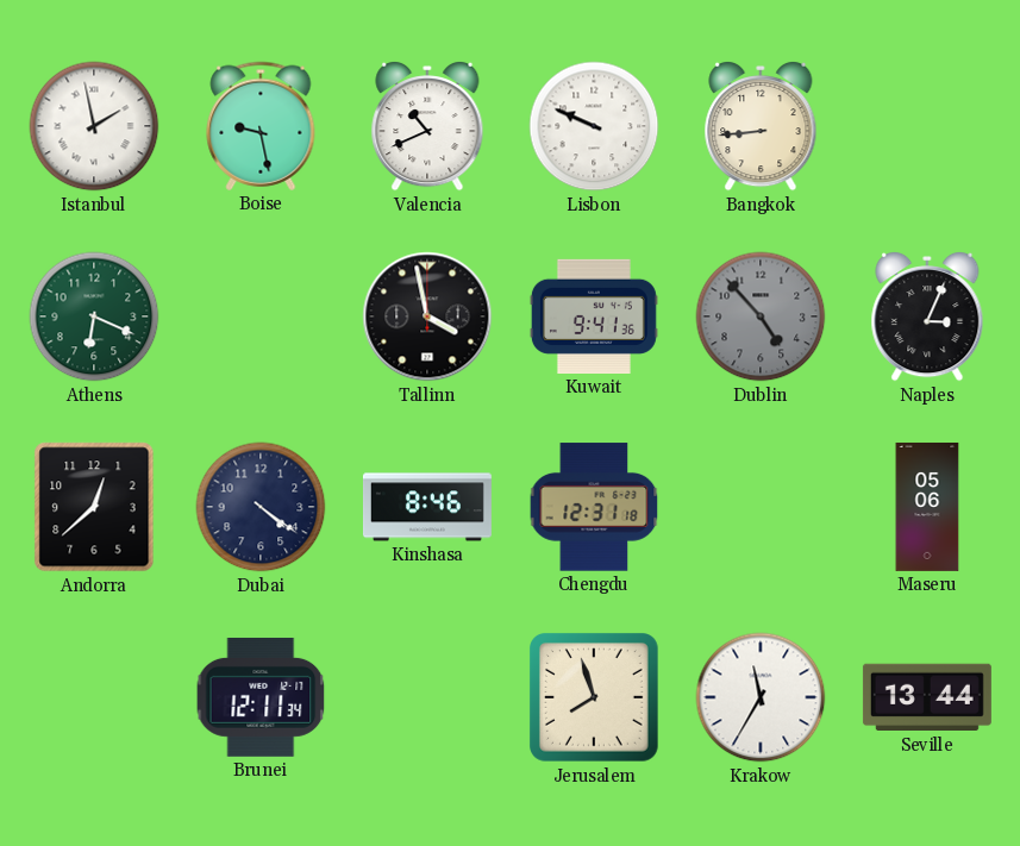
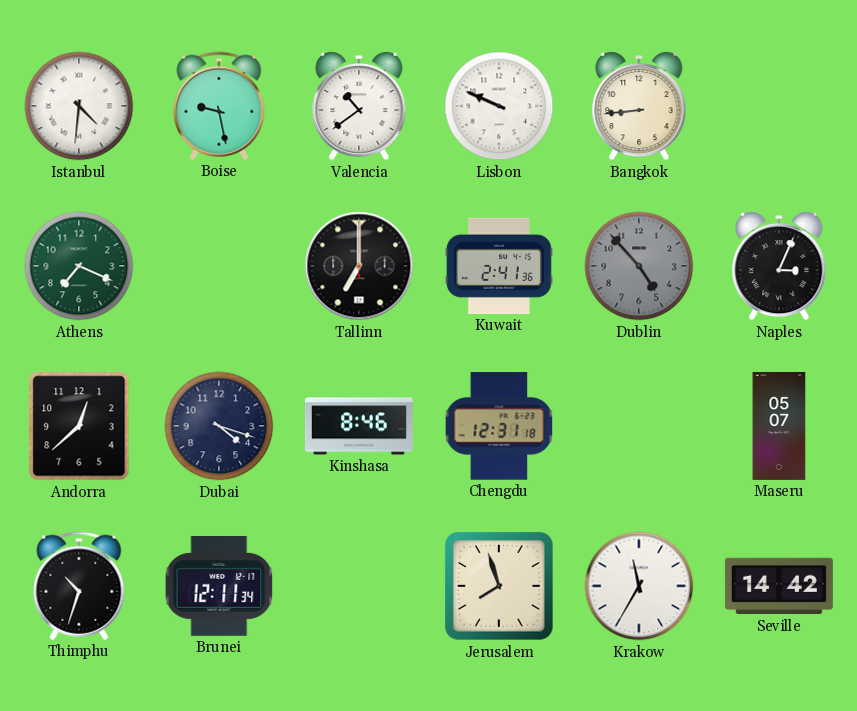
Istanbul: 1:58 -> 4:31 (79, 106)
Valencia: 10:41 -> 10:39 (359, 106)
Athens: 6:19 -> 7:19 (79, 266)
Tallinn: 3:58 -> 7:00 (359, 266)
Kuwait: 9:41 -> 2:41 (499, 266)
Dubai: 4:21 -> 4:18 (219, 426)
Maseru: 05:06 -> 05:07 (779, 426)
Thimphu: none -> 10:33 (79, 586)
Seville: 13:44 -> 14:42 (779, 586)
